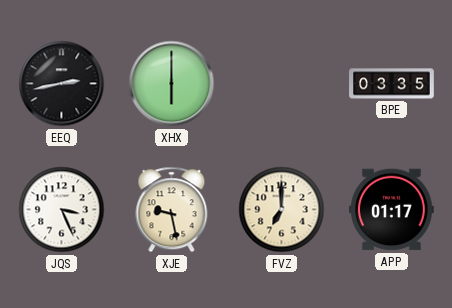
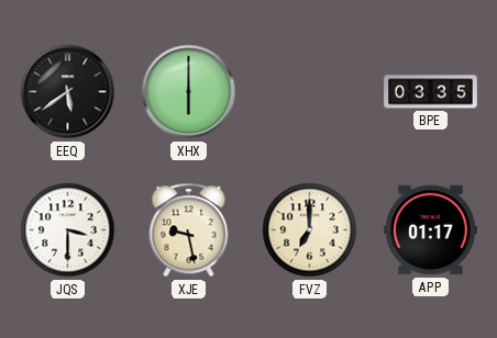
EEQ: 2:43 -> 5:39 (68, 92)
JQS: 3:26 -> 3:30 (68, 230)
